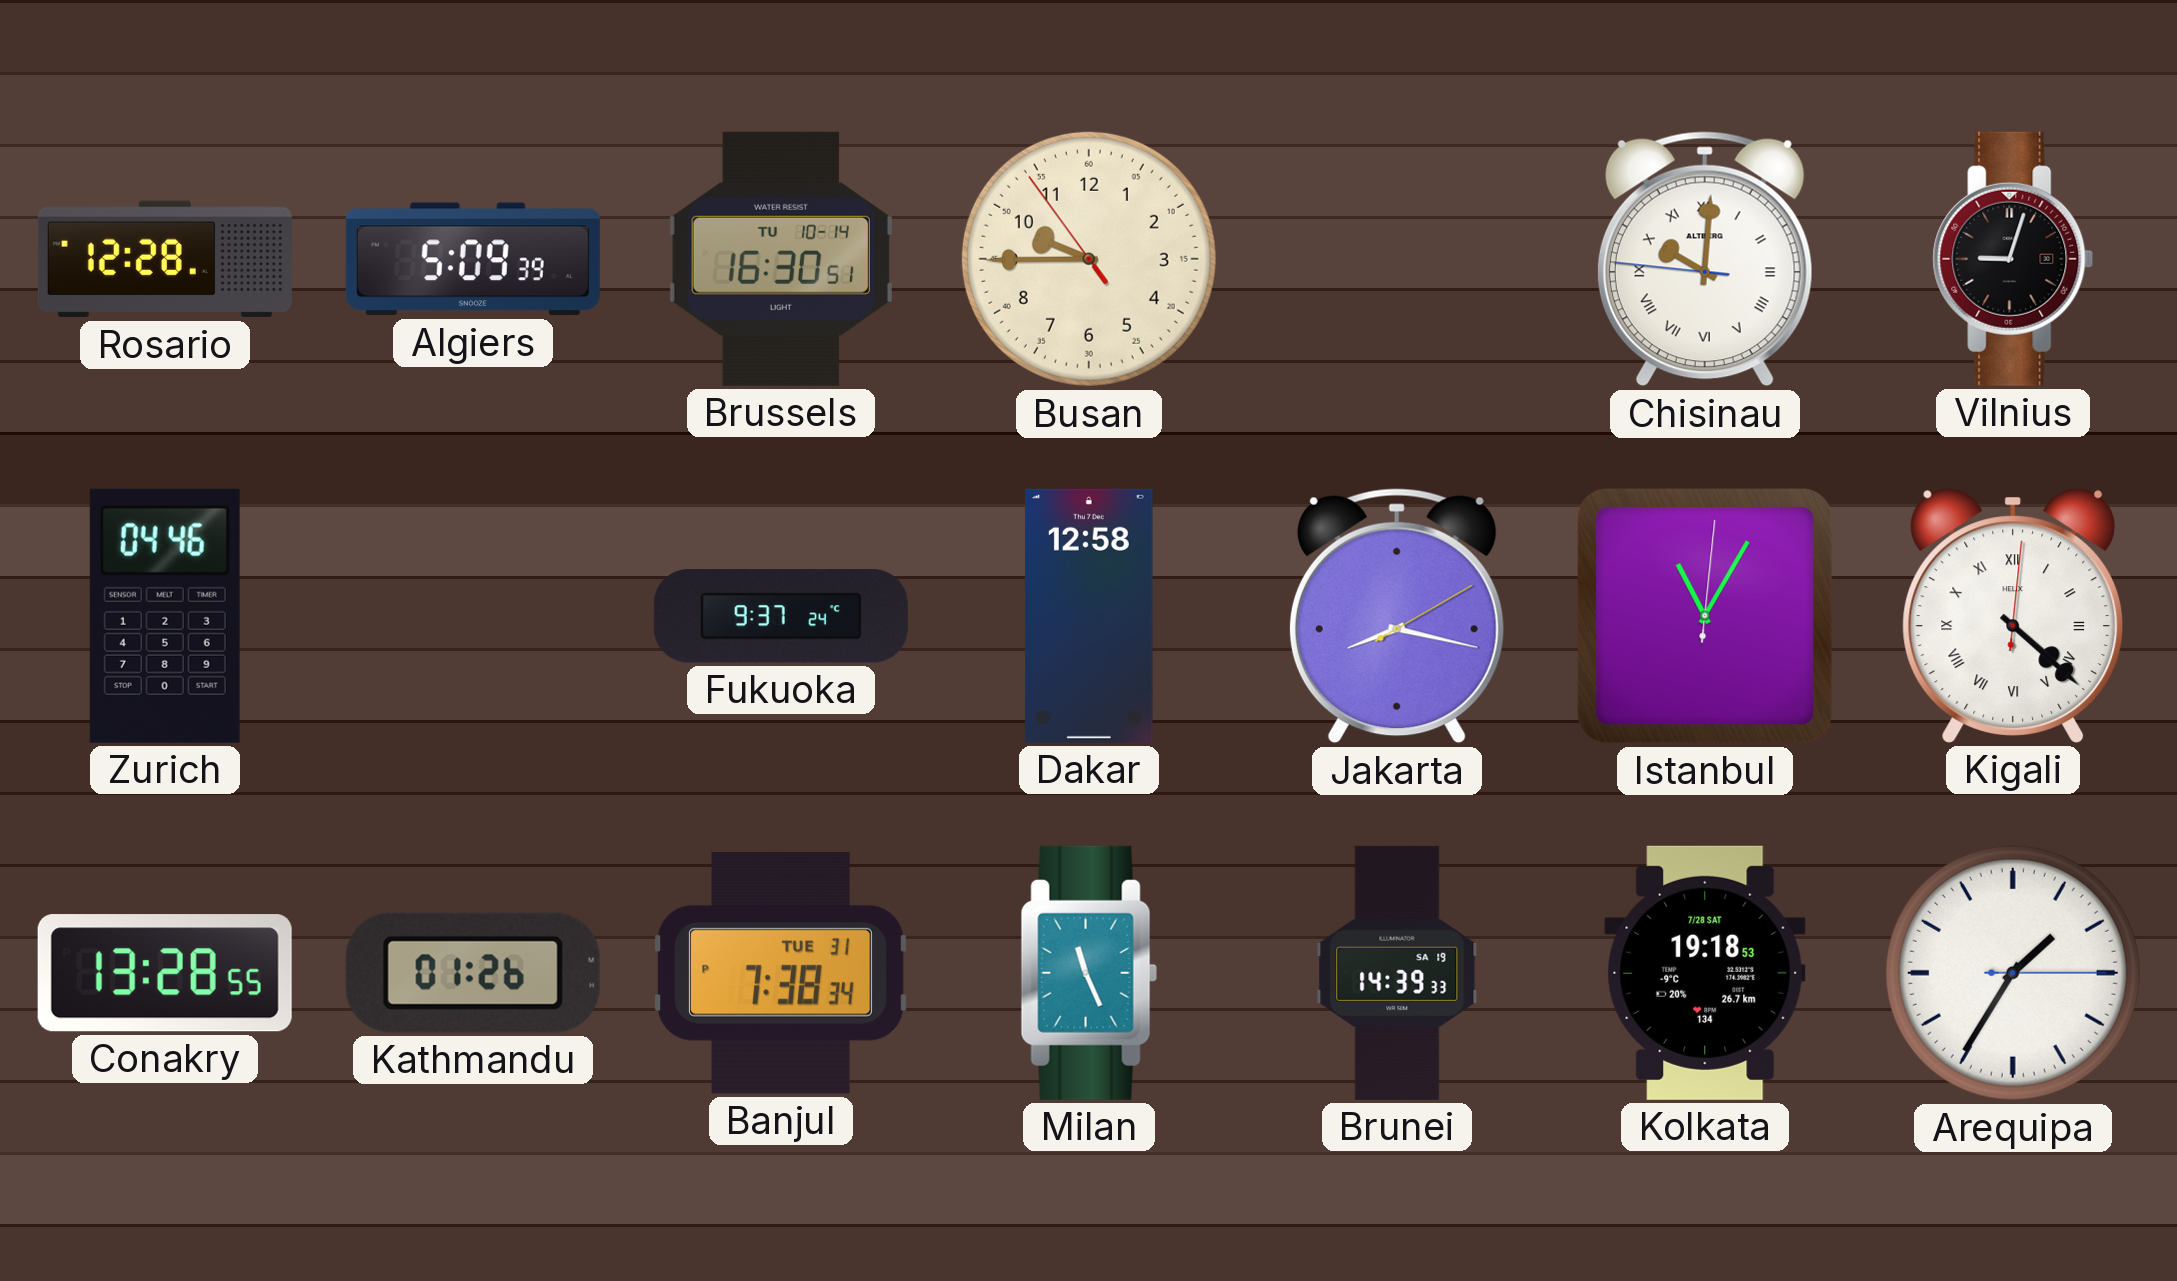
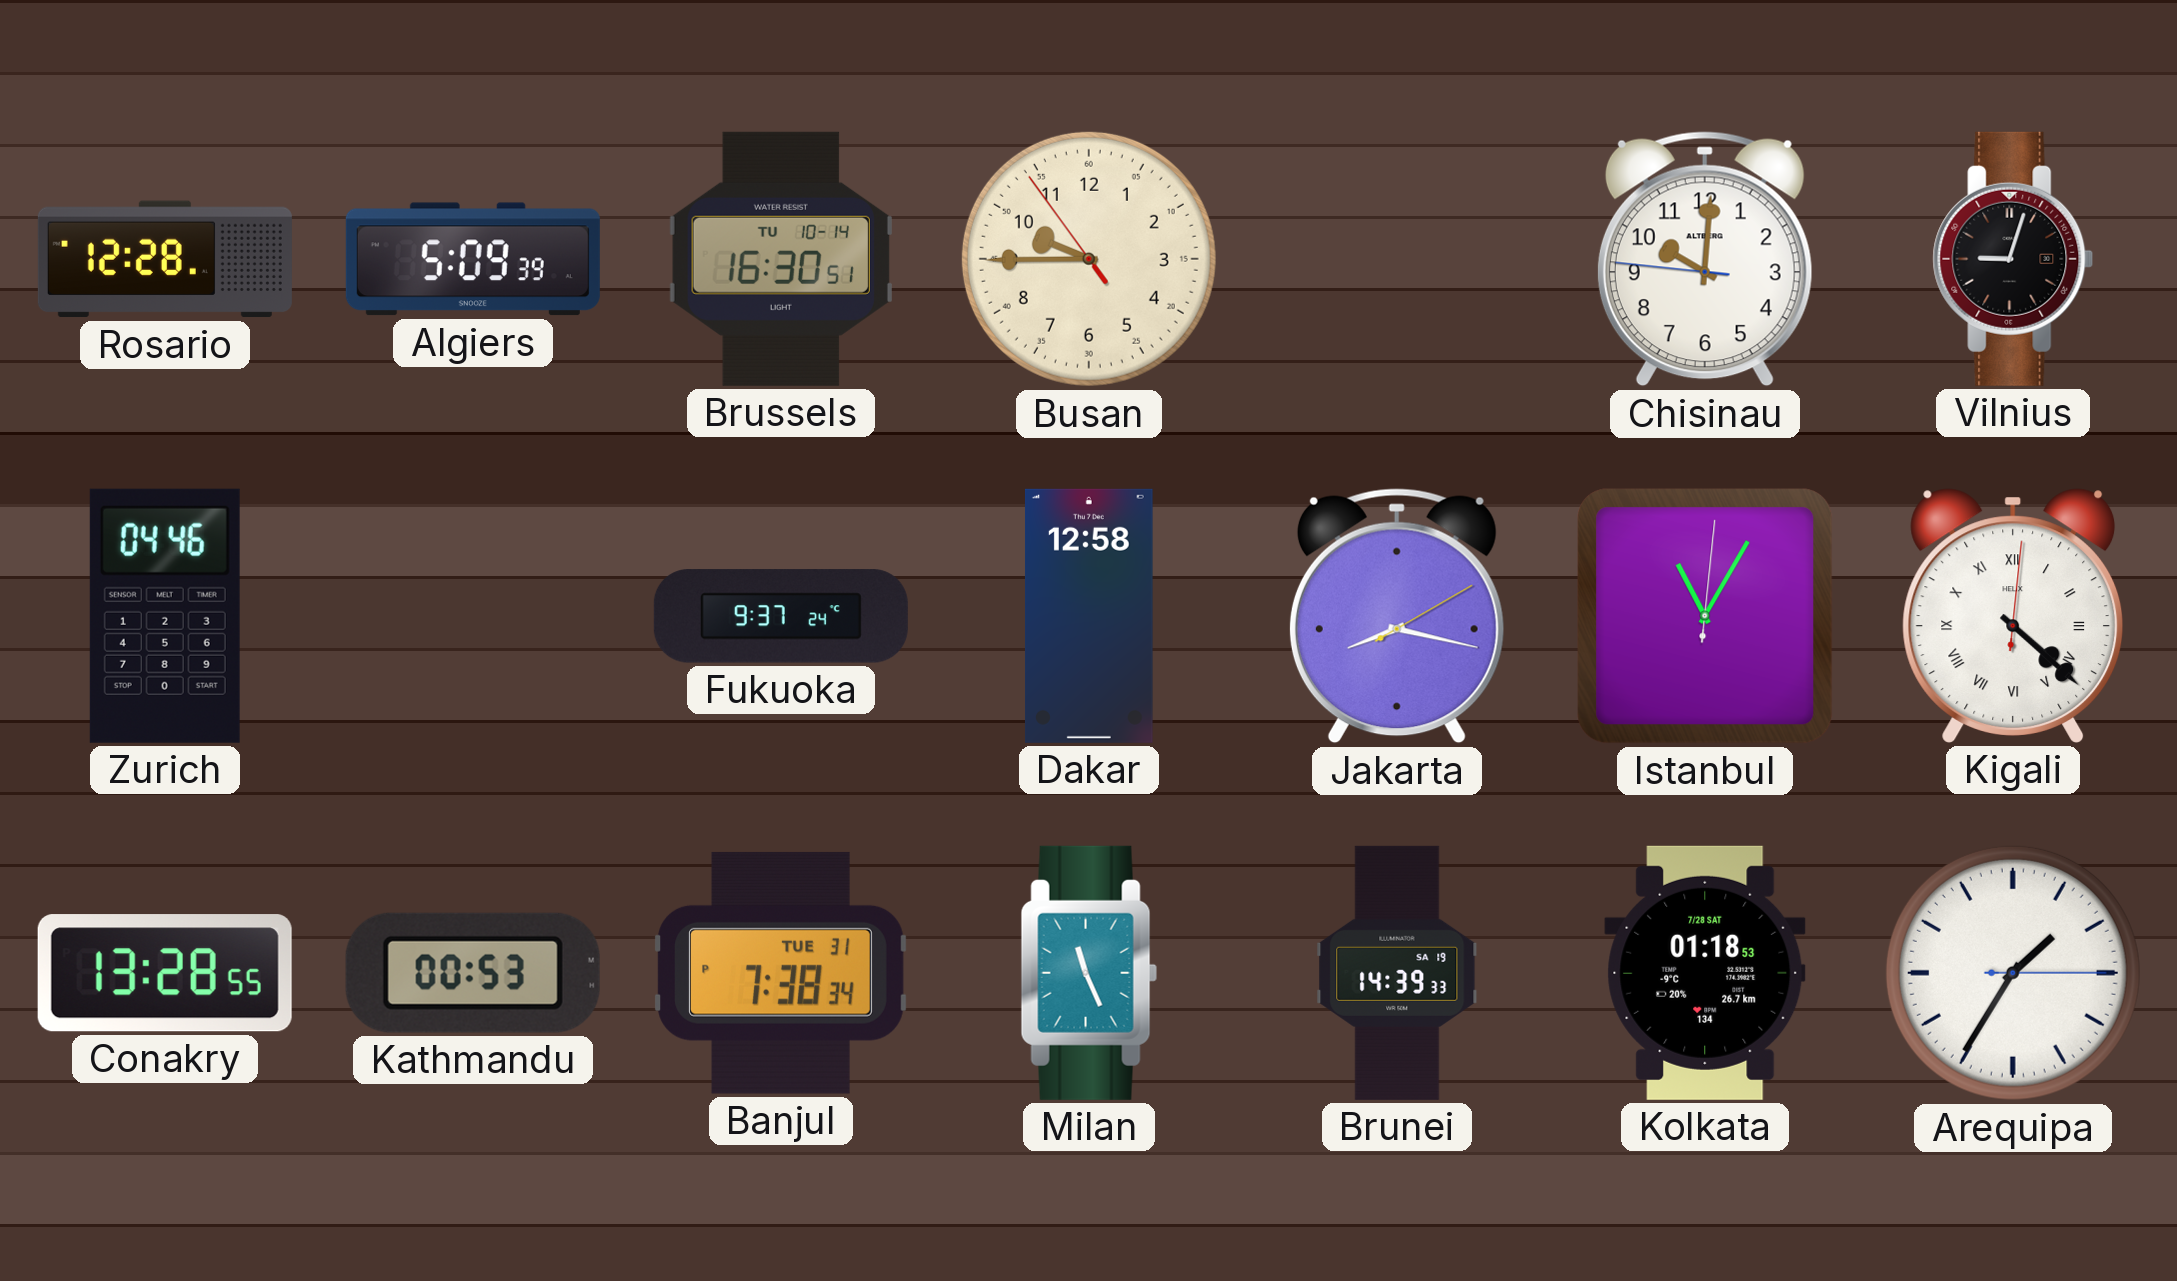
Chisinau numerals: Roman -> Arabic (1705, 259)
Kathmandu: 01:26 -> 00:53 (473, 973)
Kolkata: 19:18 -> 01:18 (1705, 973)
